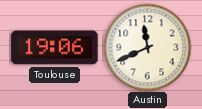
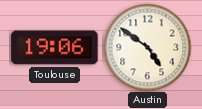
Austin: 11:41 -> 4:51 (147, 47)
